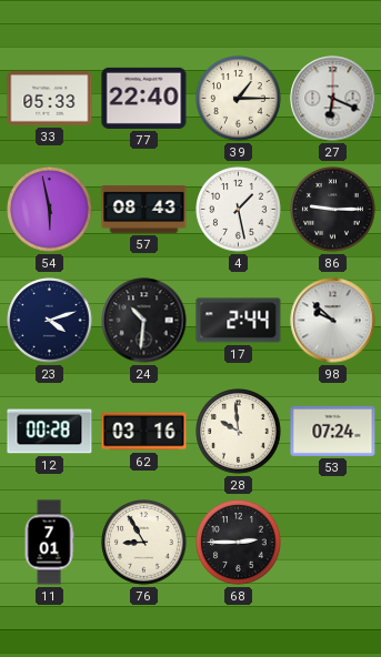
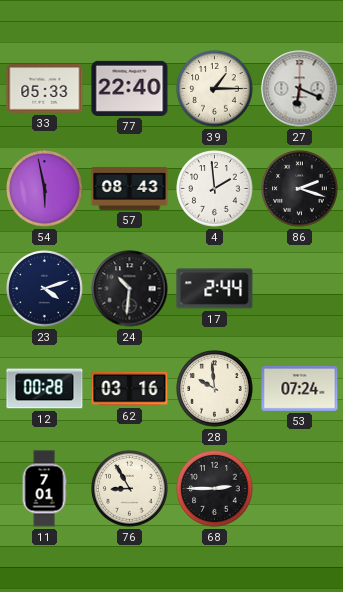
4: 1:28 -> 1:59 (215, 189)
86: 9:15 -> 2:18 (300, 189)
98: 9:52 -> none (333, 321)
